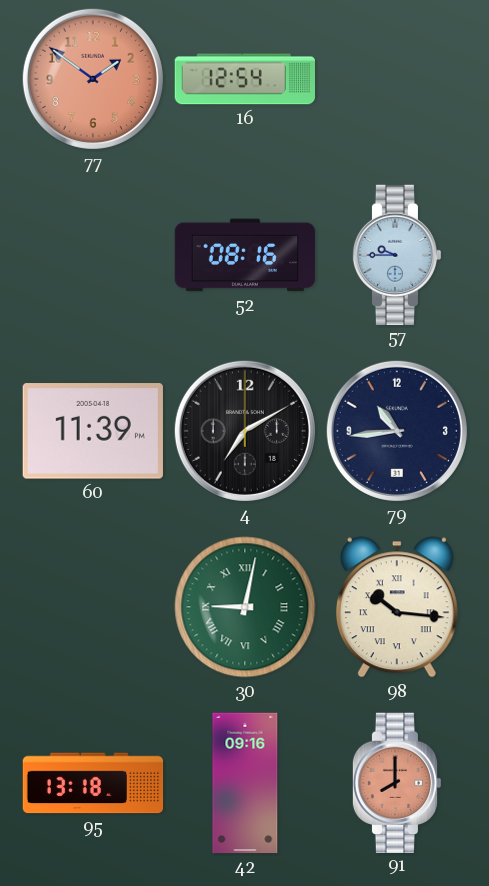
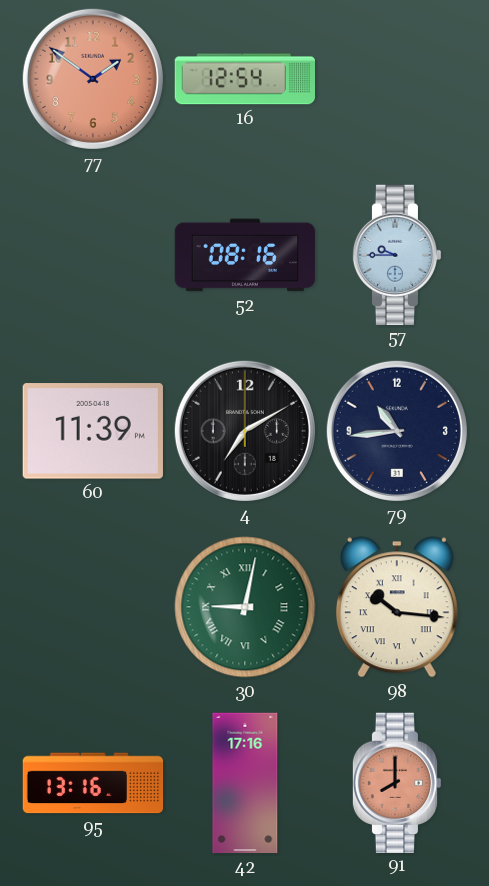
95: 13:18 -> 13:16 (93, 783)
42: 09:16 -> 17:16 (245, 783)
